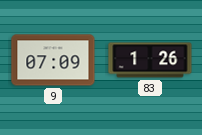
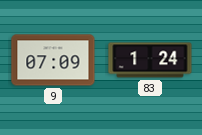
83: 1:26 -> 1:24 (150, 60)
